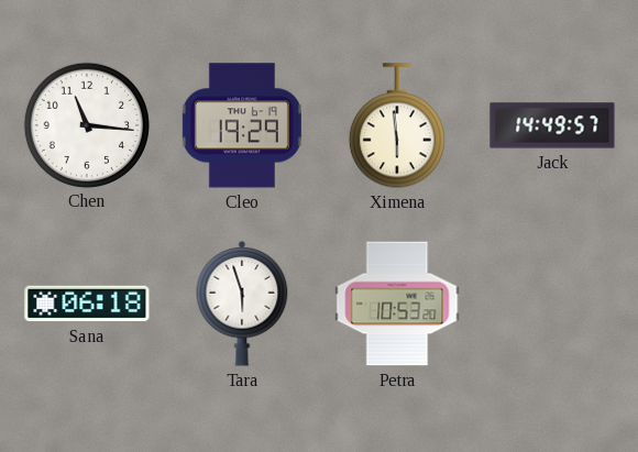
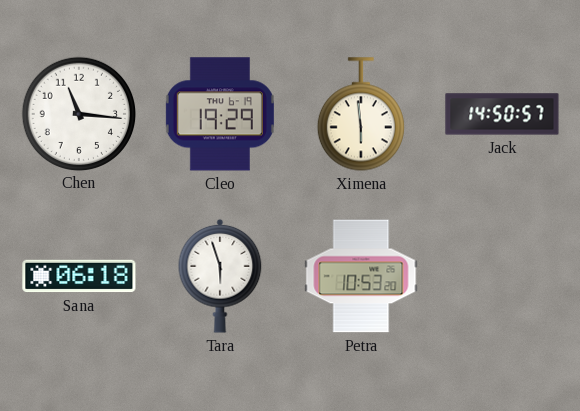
Jack: 14:49 -> 14:50 (502, 114)
